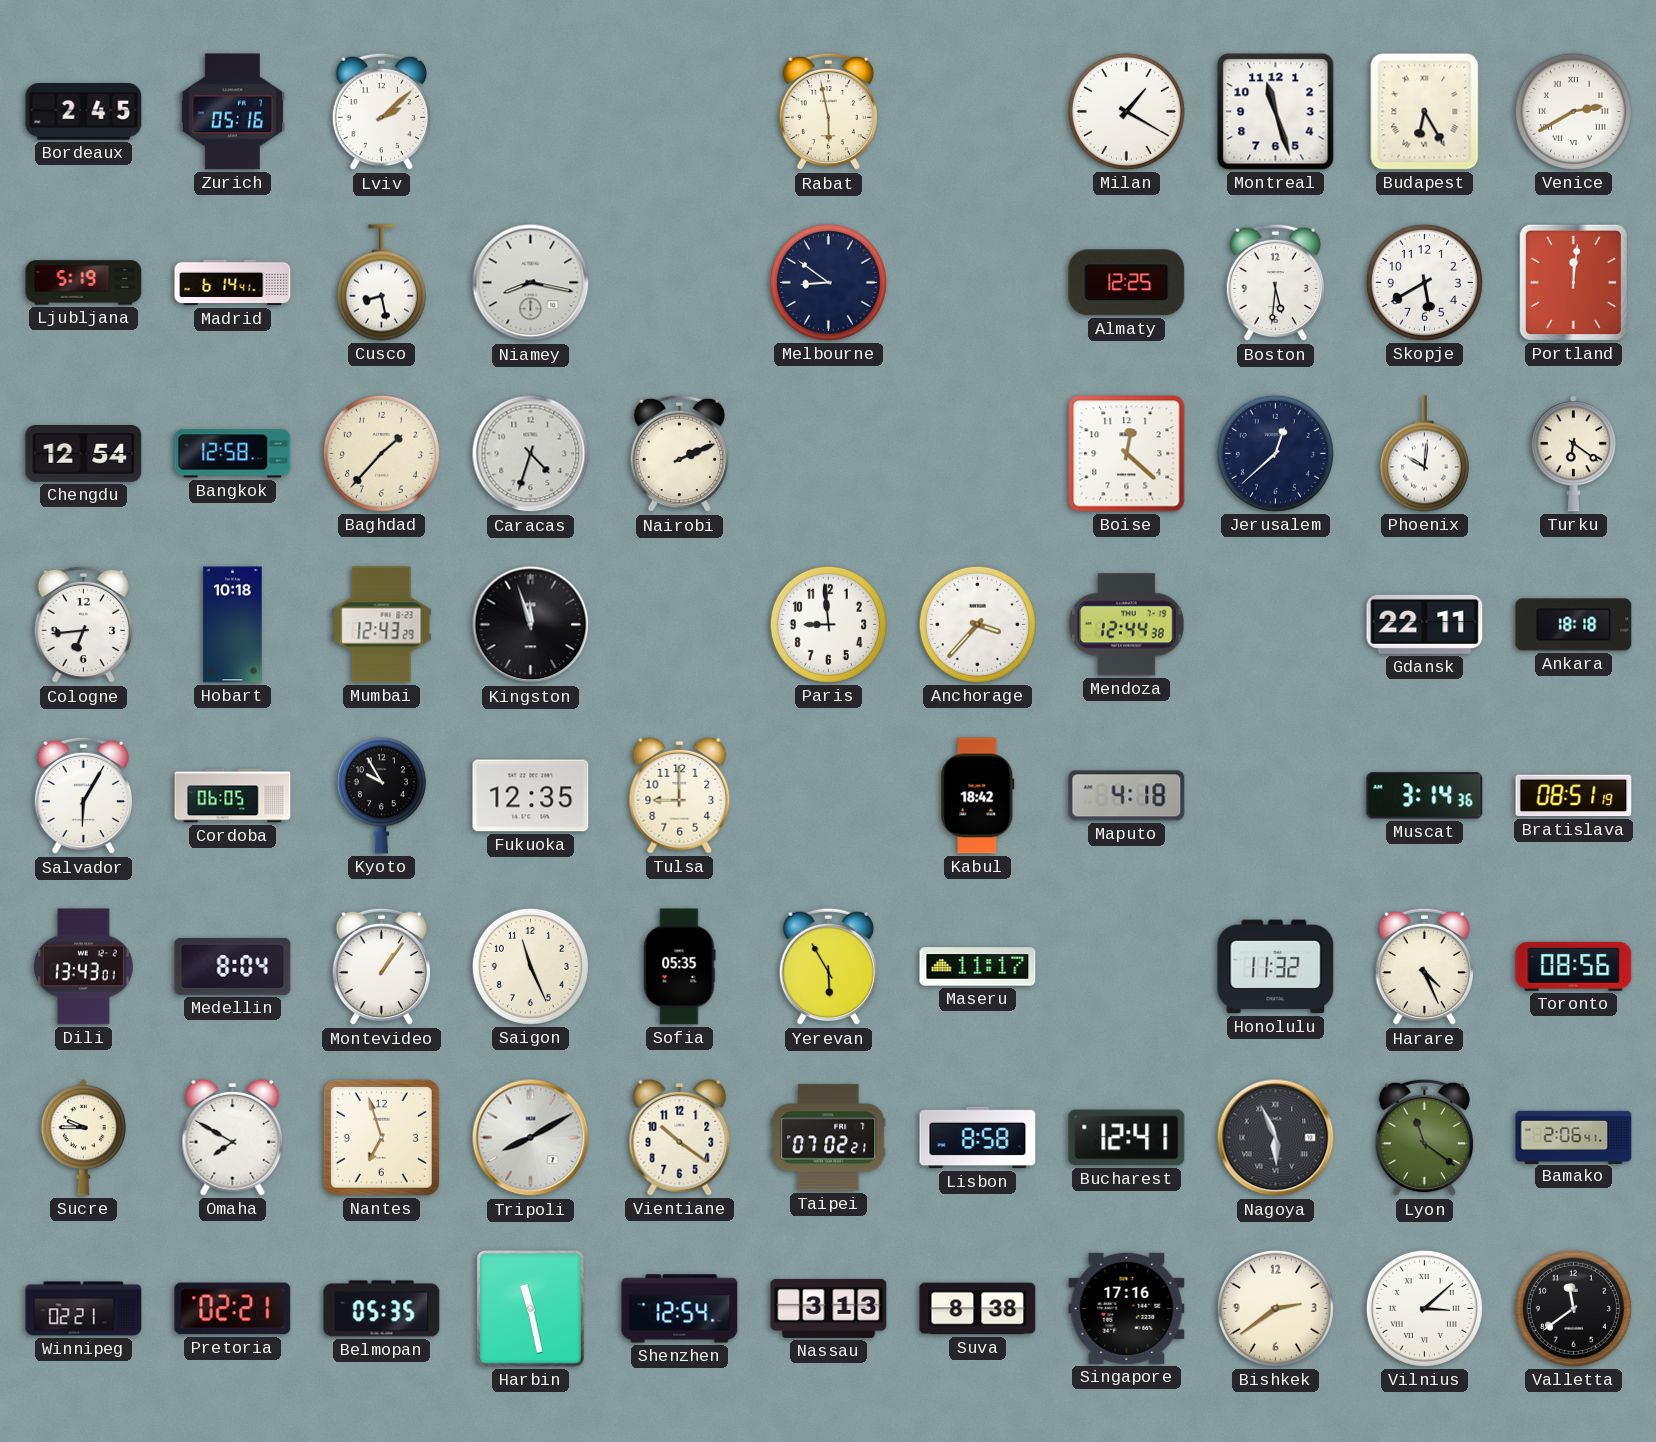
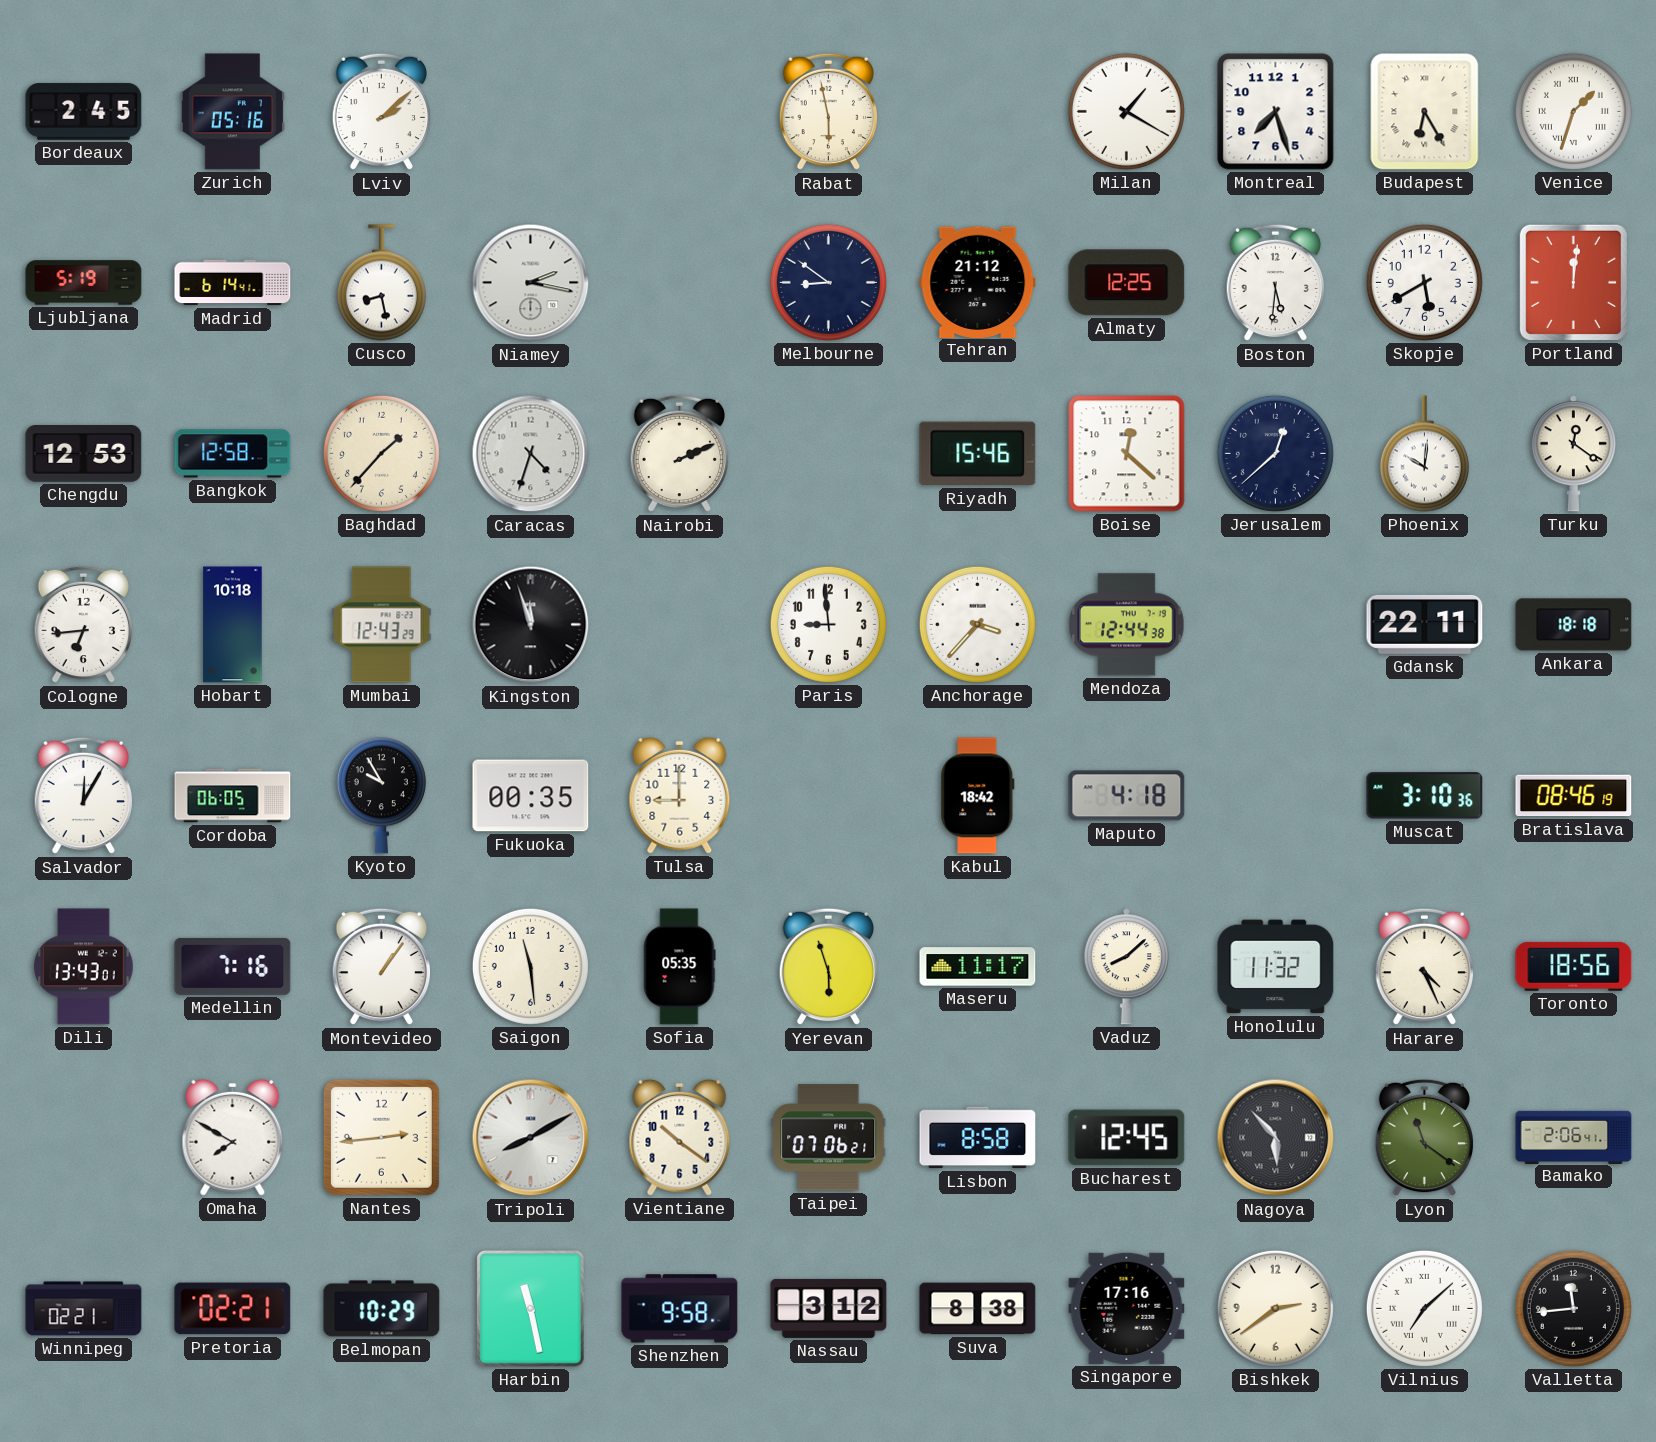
Montreal: 11:27 -> 7:27 (1276, 112)
Venice: 2:40 -> 1:33 (1573, 111)
Niamey: 8:17 -> 2:17 (531, 283)
Tehran: none -> 21:12 (978, 282)
Chengdu: 12:54 -> 12:53 (84, 454)
Riyadh: none -> 15:46 (978, 454)
Turku: 6:21 -> 12:21 (1573, 454)
Salvador: 6:05 -> 12:05 (84, 796)
Fukuoka: 12:35 -> 00:35 (531, 796)
Muscat: 3:14 -> 3:10 (1425, 796)
Bratislava: 08:51 -> 08:46 (1574, 796)
Medellin: 8:04 -> 7:16 (233, 966)
Saigon: 11:26 -> 11:29 (530, 966)
Yerevan: 5:55 -> 5:57 (829, 967)
Vaduz: none -> 8:08 (1126, 967)
Toronto: 08:56 -> 18:56 (1574, 966)
Sucre: 9:45 -> none (83, 1138)
Nantes: 6:57 -> 2:44 (381, 1137)
Taipei: 07:02 -> 07:06 (829, 1138)
Bucharest: 12:41 -> 12:45 (1127, 1138)
Nagoya: 5:56 -> 5:53 (1276, 1138)
Belmopan: 05:35 -> 10:29 (382, 1309)
Shenzhen: 12:54 -> 9:58 (680, 1309)
Nassau: 3:13 -> 3:12 (829, 1308)
Vilnius: 3:08 -> 7:08 (1424, 1308)
Valletta: 11:39 -> 11:44 (1573, 1308)
